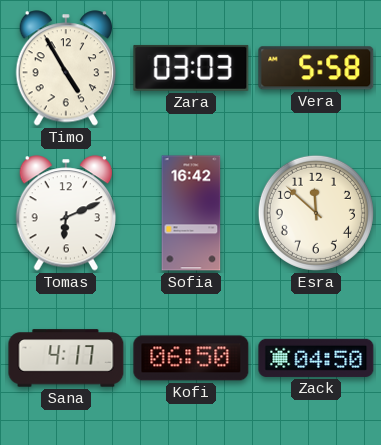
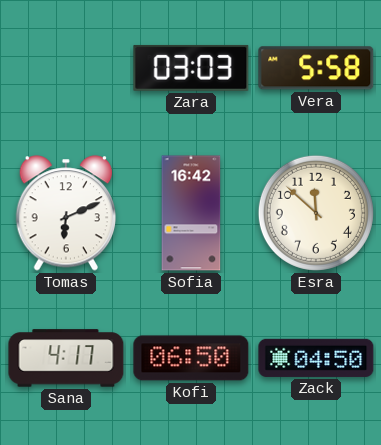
Timo: 4:55 -> none (66, 68)
